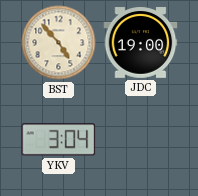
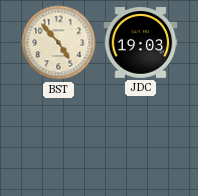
JDC: 19:00 -> 19:03 (141, 43)
YKV: 3:04 -> none (59, 140)
